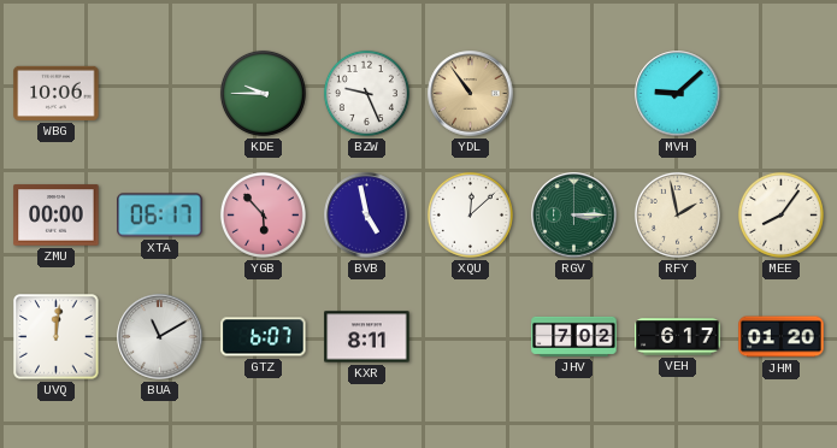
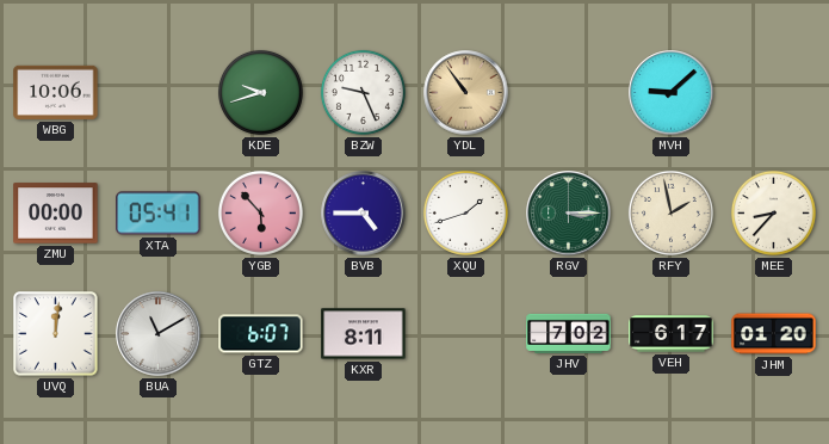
KDE: 9:45 -> 9:42 (260, 92)
XTA: 06:17 -> 05:41 (159, 214)
BVB: 4:58 -> 4:45 (364, 214)
XQU: 12:08 -> 1:42 (465, 212)
MEE: 8:06 -> 8:37 (773, 212)
